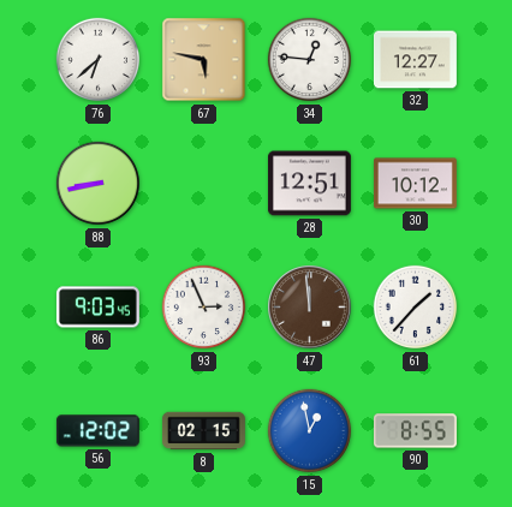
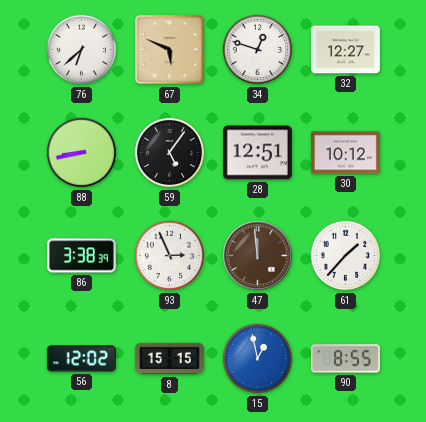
67: 5:47 -> 5:49 (170, 50)
34: 12:46 -> 12:48 (258, 50)
59: none -> 5:06 (170, 153)
86: 9:03 -> 3:38 (81, 256)
8: 02:15 -> 15:15 (169, 359)
